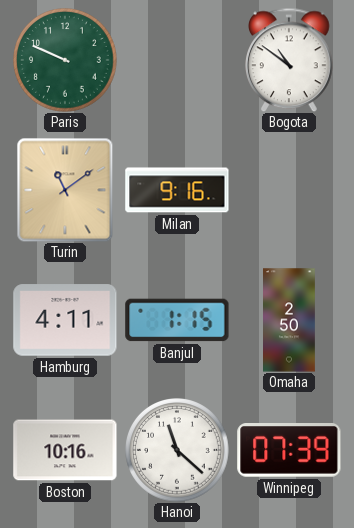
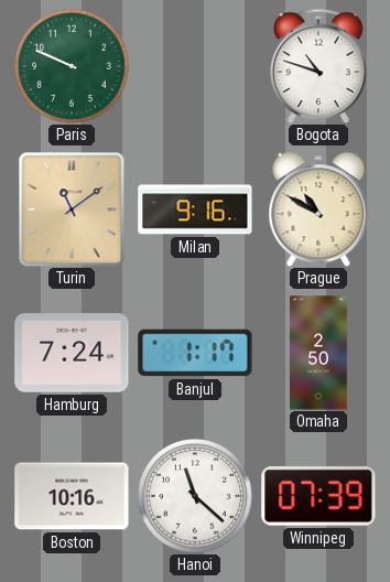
Bogota: 10:51 -> 10:48 (319, 66)
Prague: none -> 10:50 (318, 209)
Hamburg: 4:11 -> 7:24 (72, 353)
Banjul: 1:15 -> 1:17 (195, 353)
